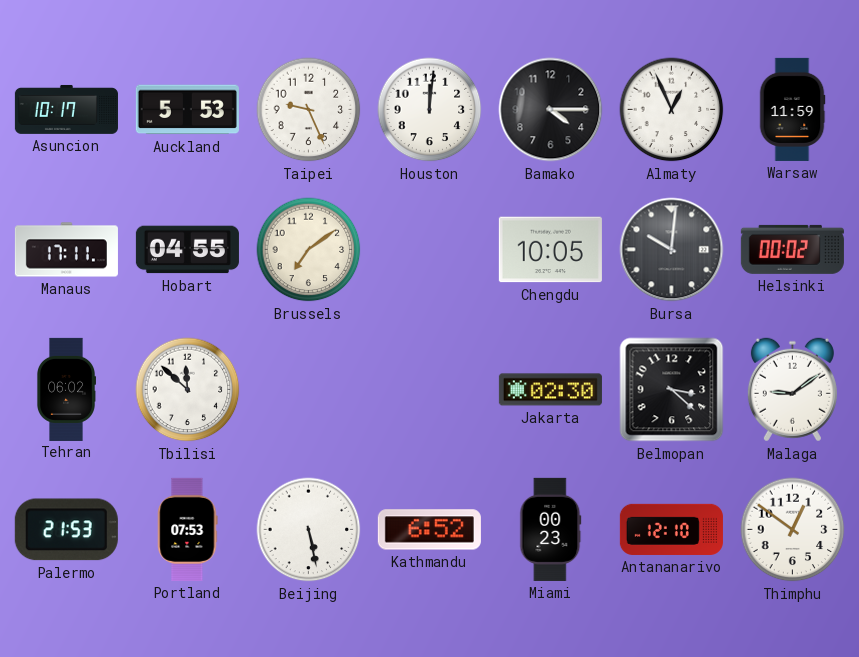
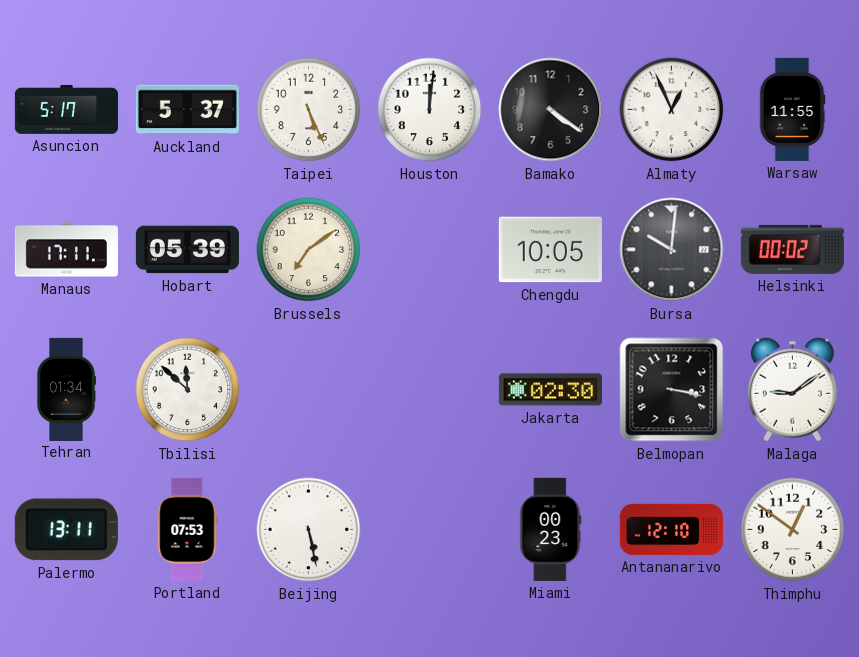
Asuncion: 10:17 -> 5:17 (66, 109)
Auckland: 5:53 -> 5:37 (187, 110)
Taipei: 9:26 -> 5:26 (309, 110)
Bamako: 4:15 -> 4:21 (551, 110)
Warsaw: 11:59 -> 11:55 (792, 109)
Hobart: 04:55 -> 05:39 (187, 250)
Tehran: 06:02 -> 01:34 (65, 389)
Belmopan: 3:22 -> 3:17 (672, 390)
Palermo: 21:53 -> 13:11 (66, 530)
Kathmandu: 6:52 -> none (429, 530)
